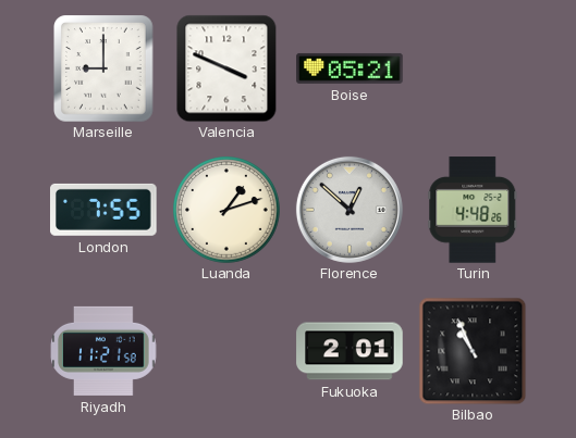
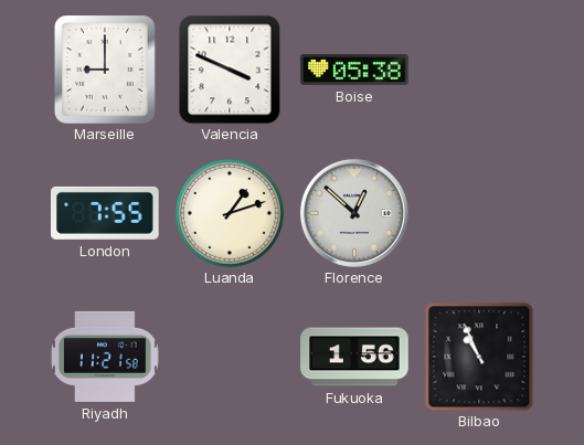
Boise: 05:21 -> 05:38 (354, 70)
Turin: 4:48 -> none (473, 210)
Fukuoka: 2:01 -> 1:56 (354, 357)
